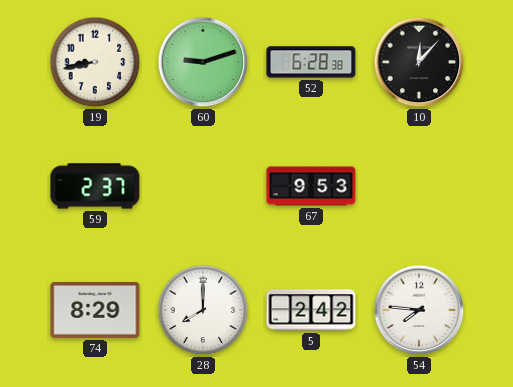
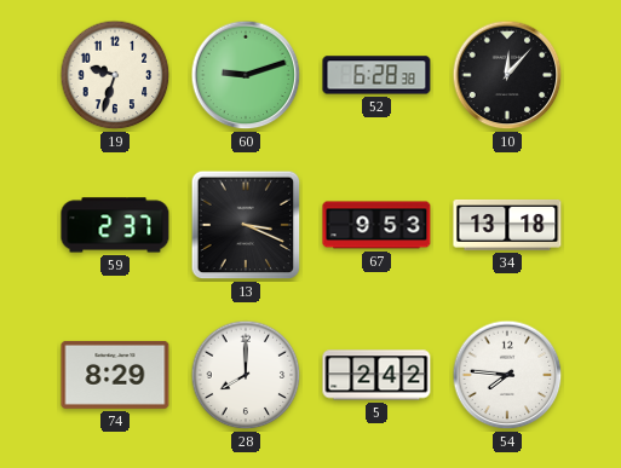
19: 8:43 -> 9:33 (115, 75)
13: none -> 3:19 (246, 225)
34: none -> 13:18 (507, 225)
